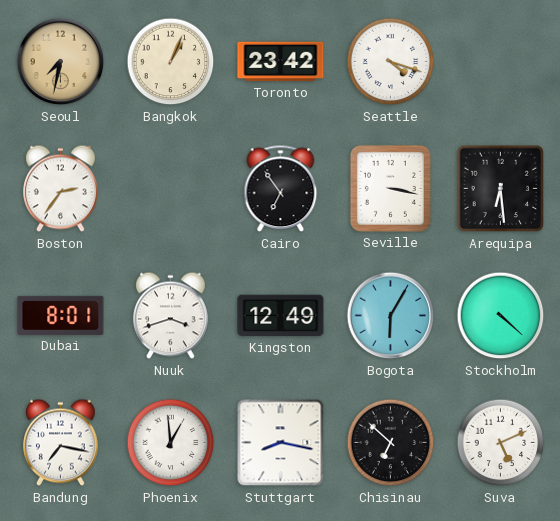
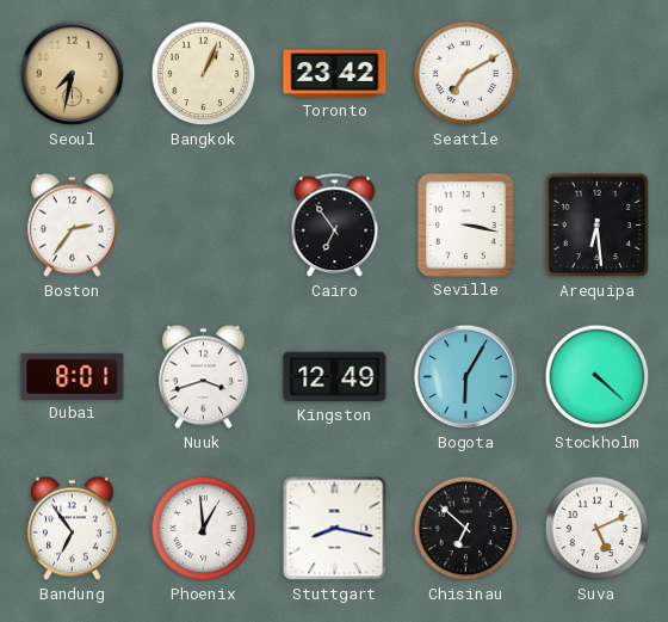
Seattle: 4:18 -> 7:10 (466, 74)
Bandung: 7:17 -> 6:54 (73, 529)
